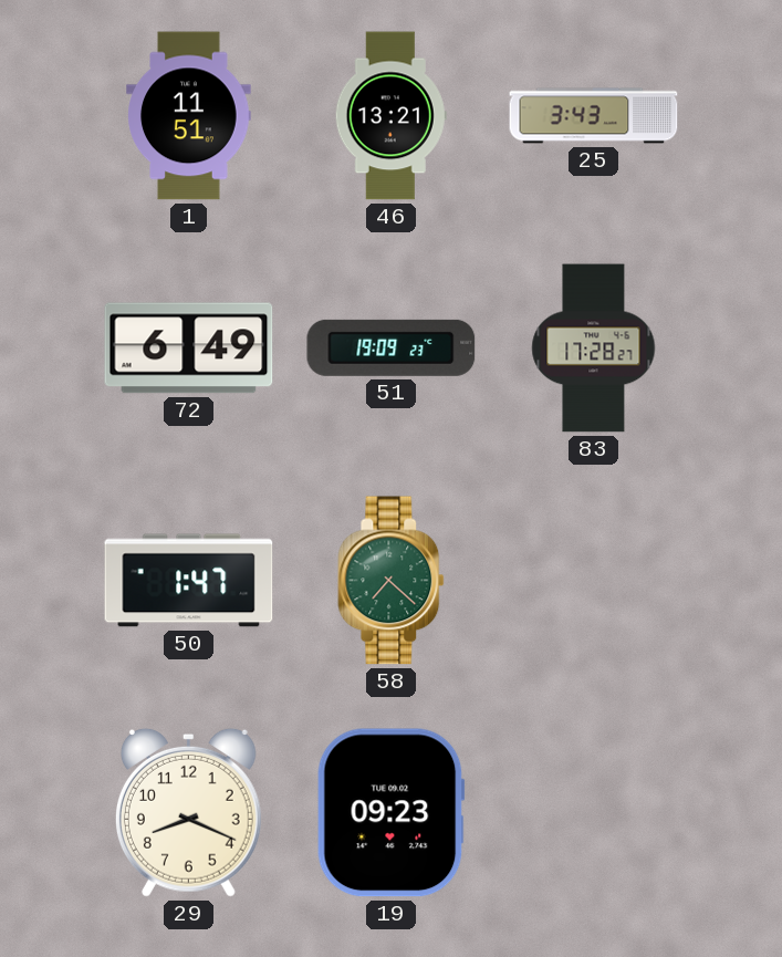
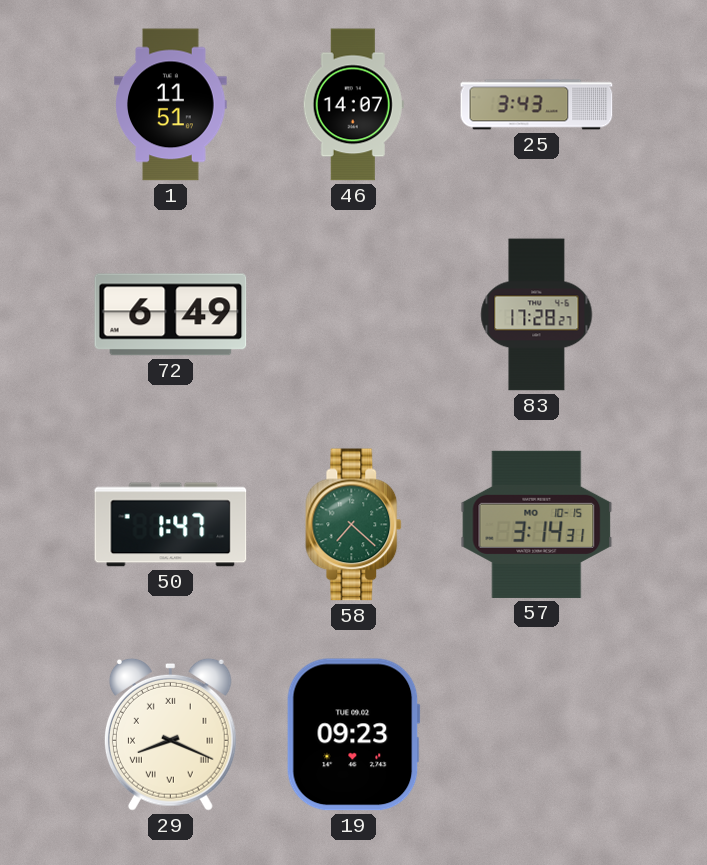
46: 13:21 -> 14:07 (353, 105)
51: 19:09 -> none (392, 347)
57: none -> 3:14 (537, 524)
29 numerals: Arabic -> Roman (170, 734)
